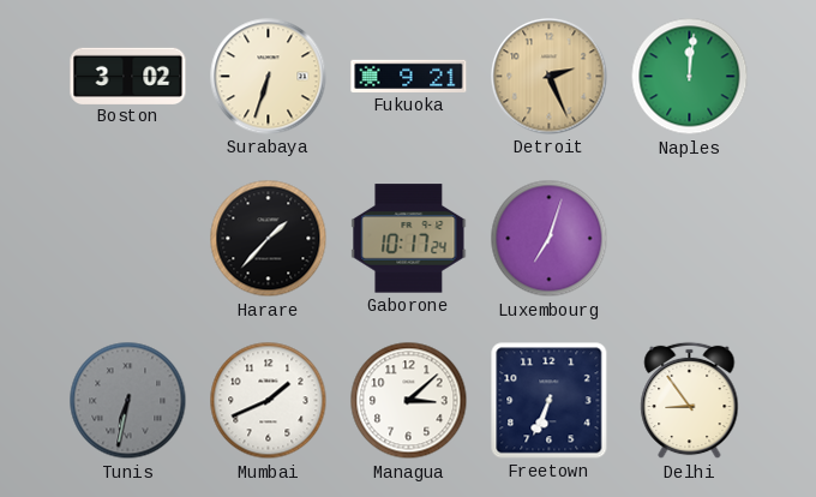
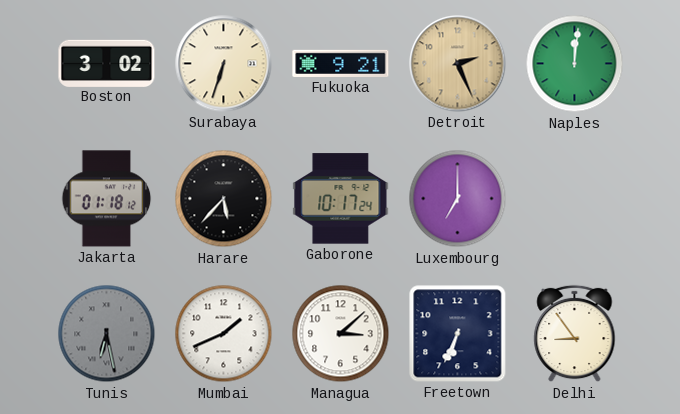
Jakarta: none -> 01:18 (107, 199)
Harare: 1:37 -> 5:37 (224, 199)
Luxembourg: 7:03 -> 7:00 (458, 199)
Tunis: 6:32 -> 6:28 (107, 334)
